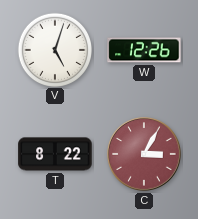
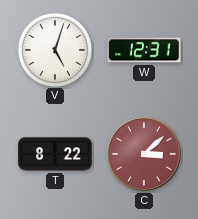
W: 12:26 -> 12:31 (144, 50)
C: 3:05 -> 3:08 (145, 155)
